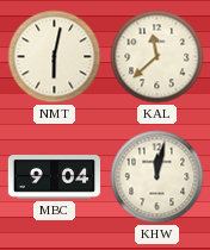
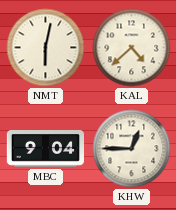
KAL: 11:38 -> 4:38 (132, 48)
KHW: 12:02 -> 12:45 (132, 149)
